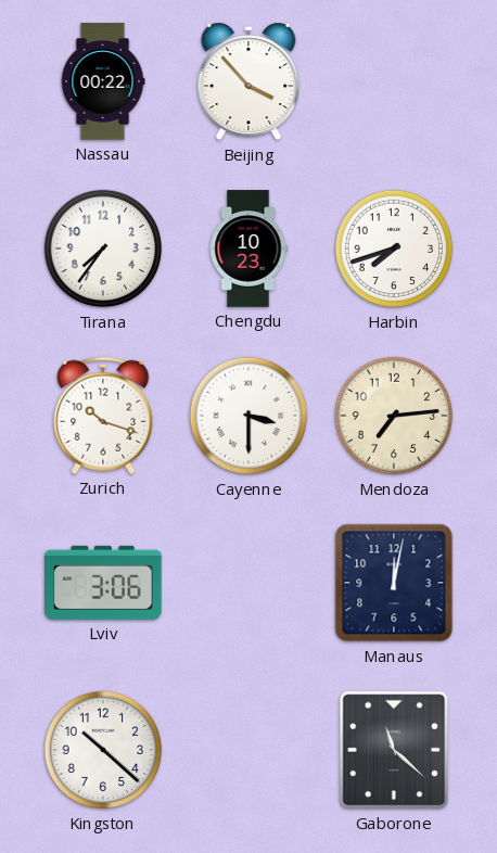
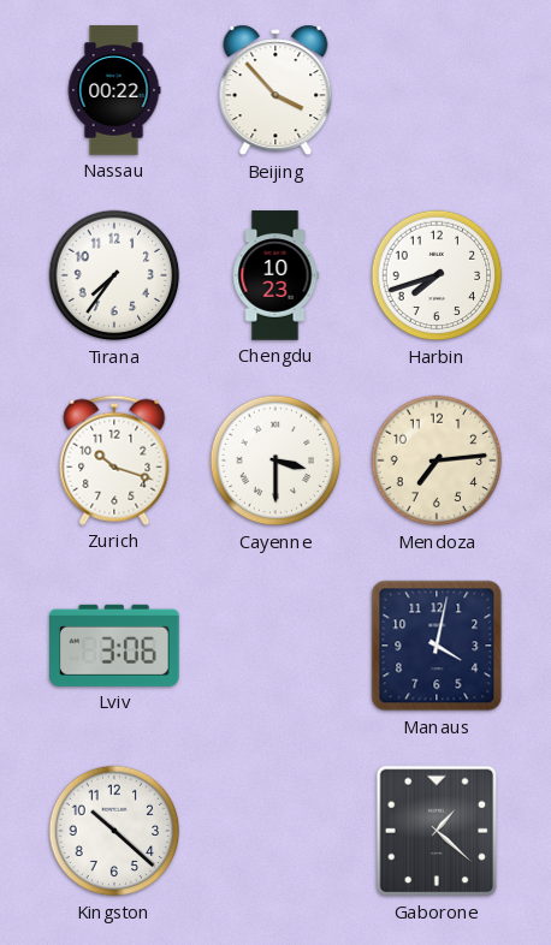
Manaus: 12:02 -> 4:02 (437, 646)
Gaborone: 11:22 -> 1:22 (437, 831)
